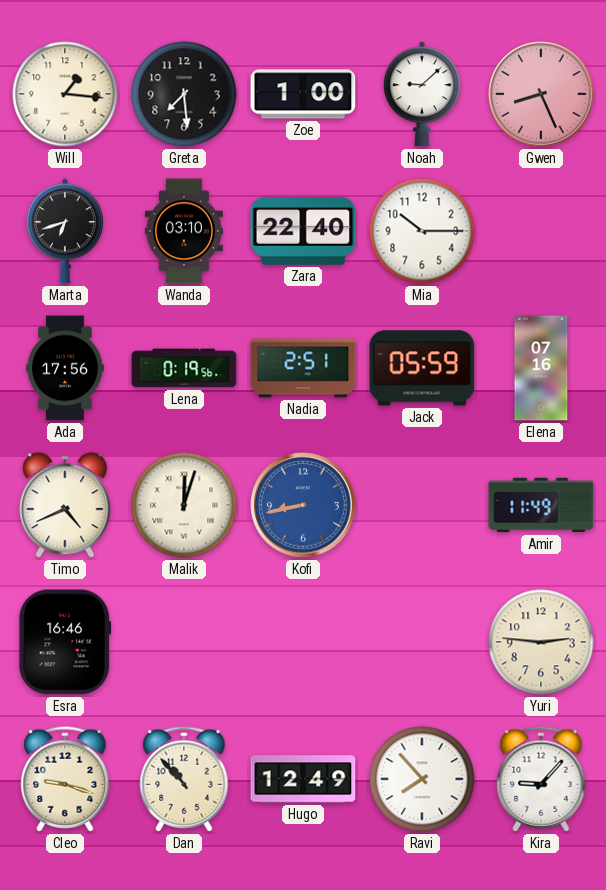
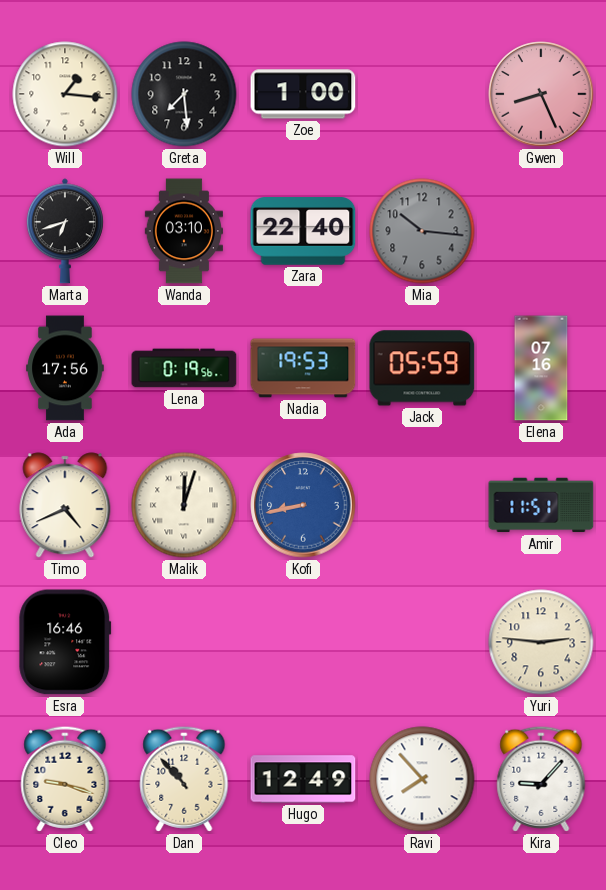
Noah: 9:08 -> none (422, 94)
Mia: 10:15 -> 10:16 (422, 231)
Mia dial: white -> grey (422, 231)
Nadia: 2:51 -> 19:53 (303, 368)
Amir: 11:49 -> 11:51 (541, 505)
